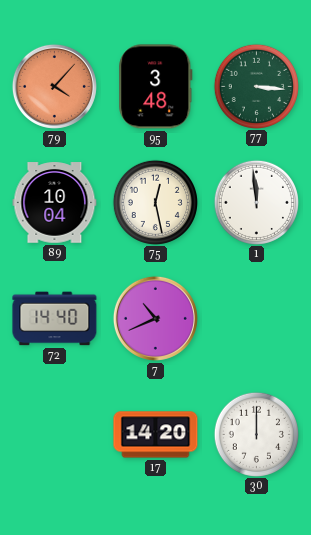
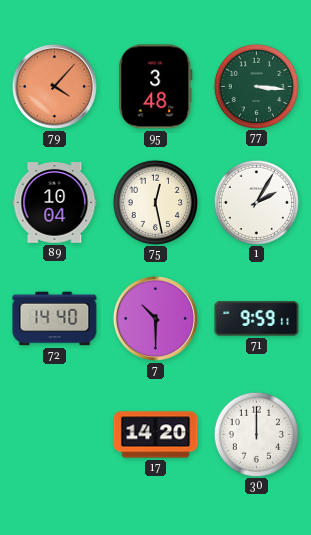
1: 11:59 -> 2:05 (256, 202)
7: 10:41 -> 10:30 (155, 318)
71: none -> 9:59 (257, 319)
